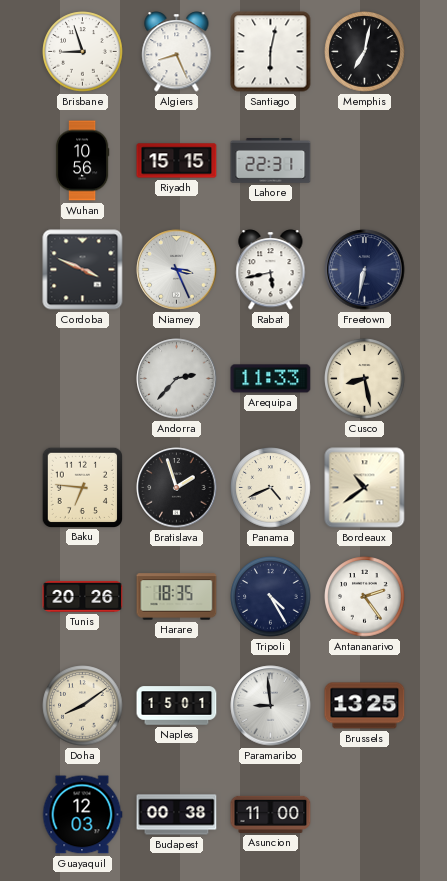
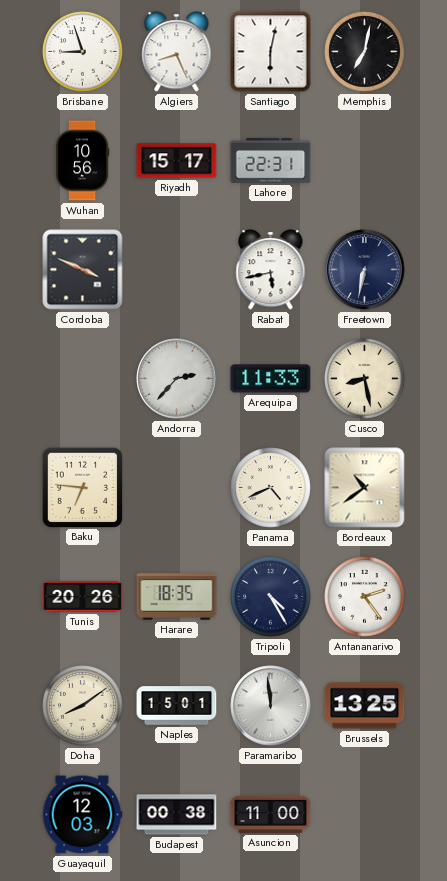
Riyadh: 15:15 -> 15:17 (177, 161)
Niamey: 3:26 -> none (177, 270)
Bratislava: 1:57 -> none (177, 488)
Paramaribo: 8:59 -> 11:59 (271, 706)
